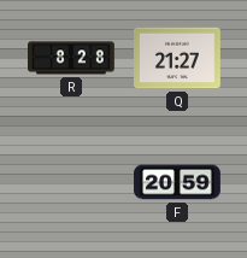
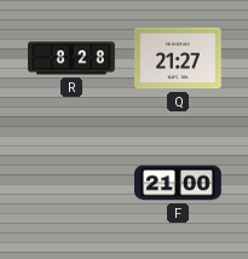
F: 20:59 -> 21:00 (178, 183)
